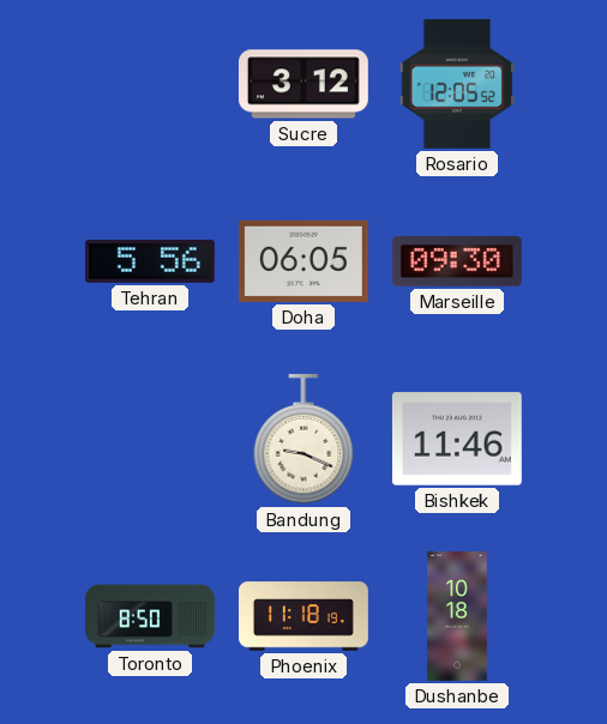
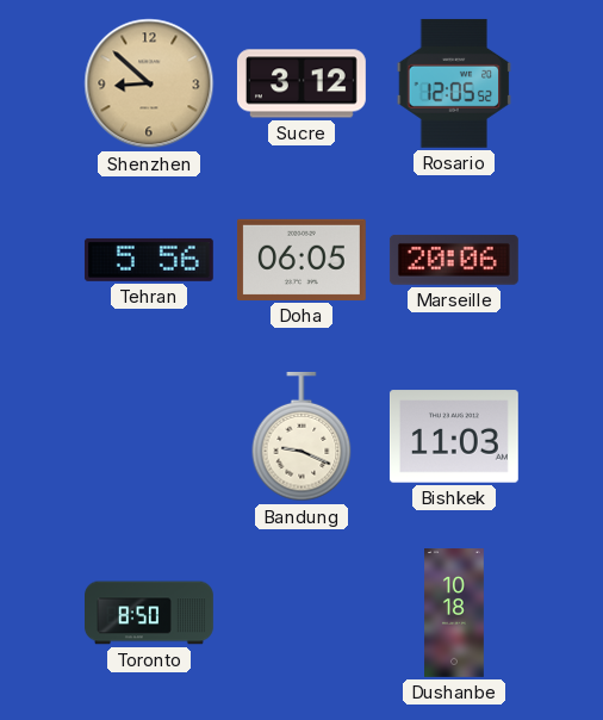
Shenzhen: none -> 8:52 (149, 83)
Marseille: 09:30 -> 20:06 (454, 260)
Bishkek: 11:46 -> 11:03 (454, 436)
Phoenix: 11:18 -> none (305, 616)
